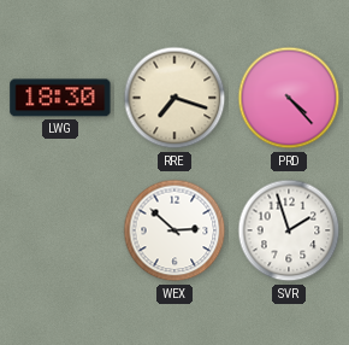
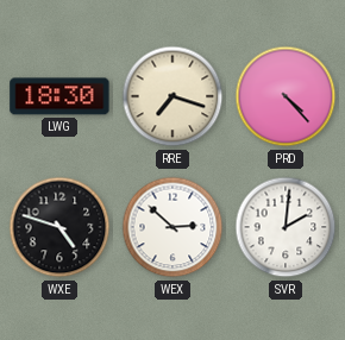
WXE: none -> 4:48 (59, 227)
SVR: 1:57 -> 2:01 (286, 227)
